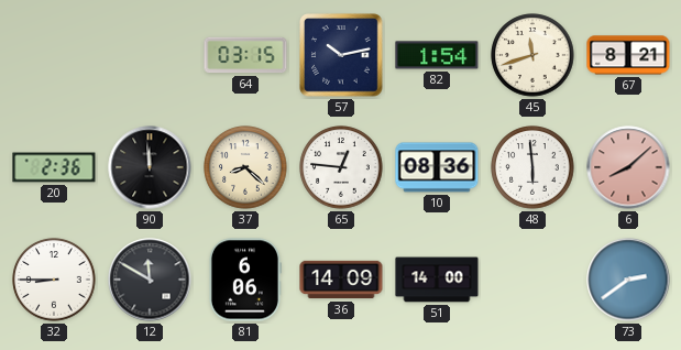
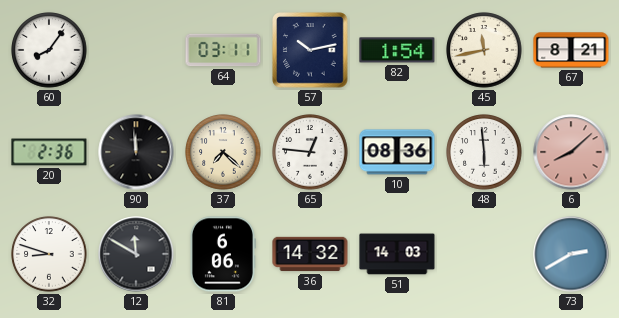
60: none -> 8:06 (49, 50)
64: 03:15 -> 03:11 (223, 50)
45: 11:42 -> 11:43 (484, 50)
37: 8:22 -> 7:22 (223, 152)
32: 8:45 -> 8:48 (49, 254)
36: 14:09 -> 14:32 (310, 254)
51: 14:00 -> 14:03 (397, 254)
73: 2:39 -> 2:40 (571, 254)
